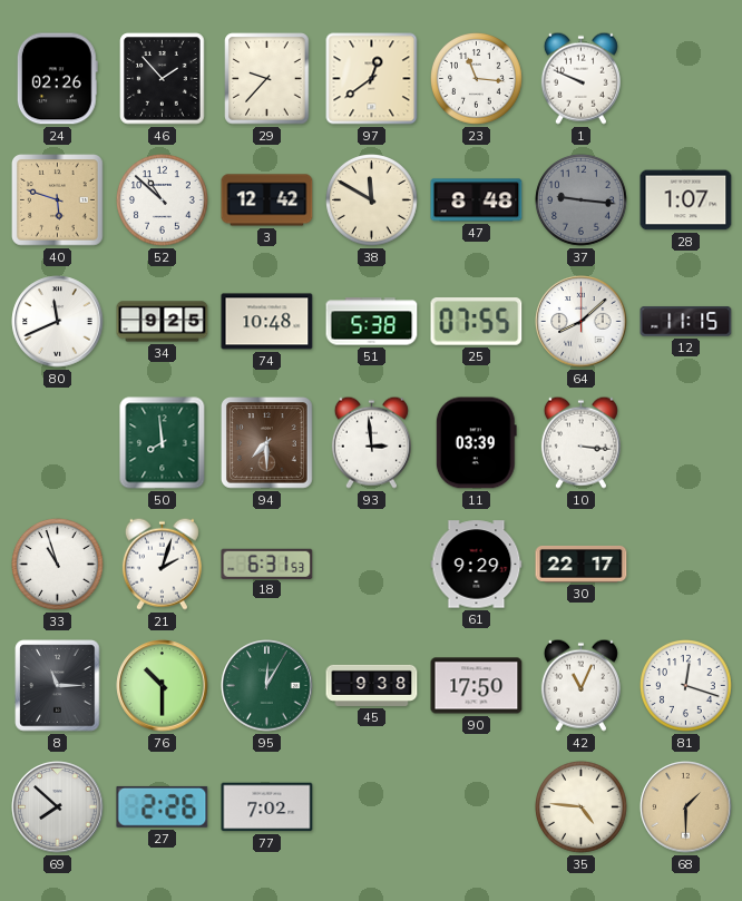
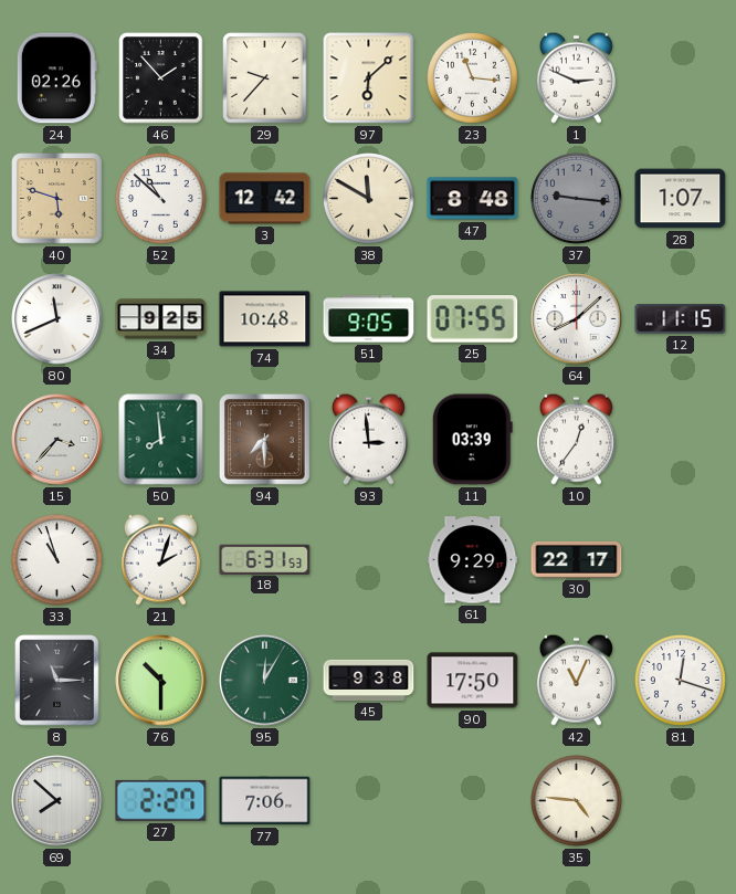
97: 12:39 -> 6:08 (369, 78)
1: 9:49 -> 2:49 (576, 77)
51: 5:38 -> 9:05 (369, 319)
15: none -> 3:37 (57, 440)
10: 3:16 -> 12:36 (576, 439)
27: 2:26 -> 2:27 (161, 800)
77: 7:02 -> 7:06 (265, 801)
68: 1:30 -> none (686, 807)
